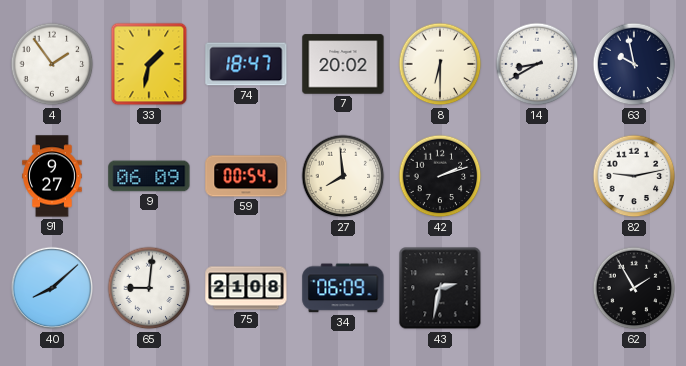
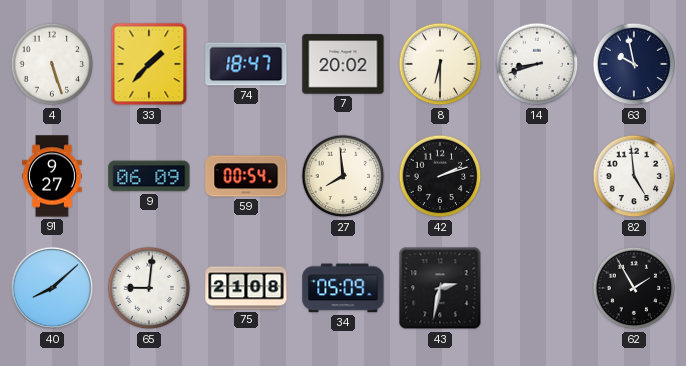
4: 1:54 -> 5:27 (52, 64)
33: 1:32 -> 1:37 (149, 64)
14: 8:40 -> 8:42 (537, 64)
82: 9:13 -> 4:59 (634, 176)
34: 06:09 -> 05:09 (343, 288)
